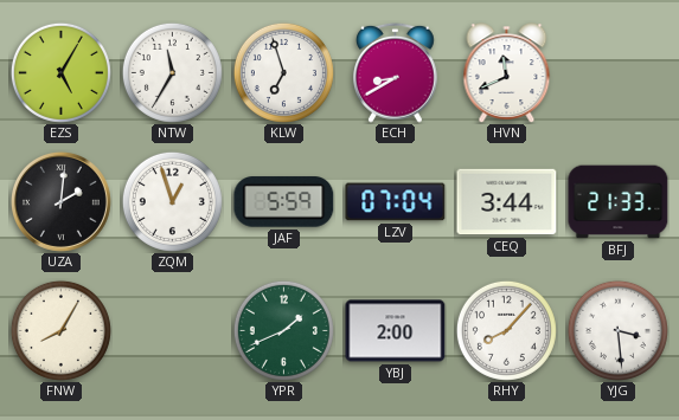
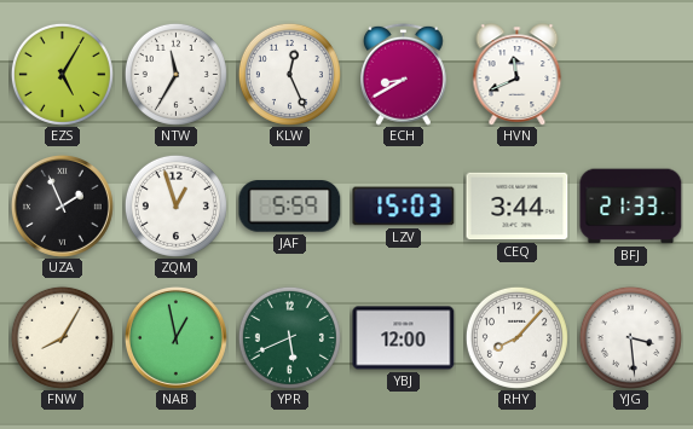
KLW: 6:57 -> 12:26 (289, 74)
UZA: 2:01 -> 1:56 (62, 205)
LZV: 07:04 -> 15:03 (404, 207)
NAB: none -> 12:58 (175, 337)
YPR: 1:41 -> 5:41 (289, 337)
YBJ: 2:00 -> 12:00 (404, 338)
